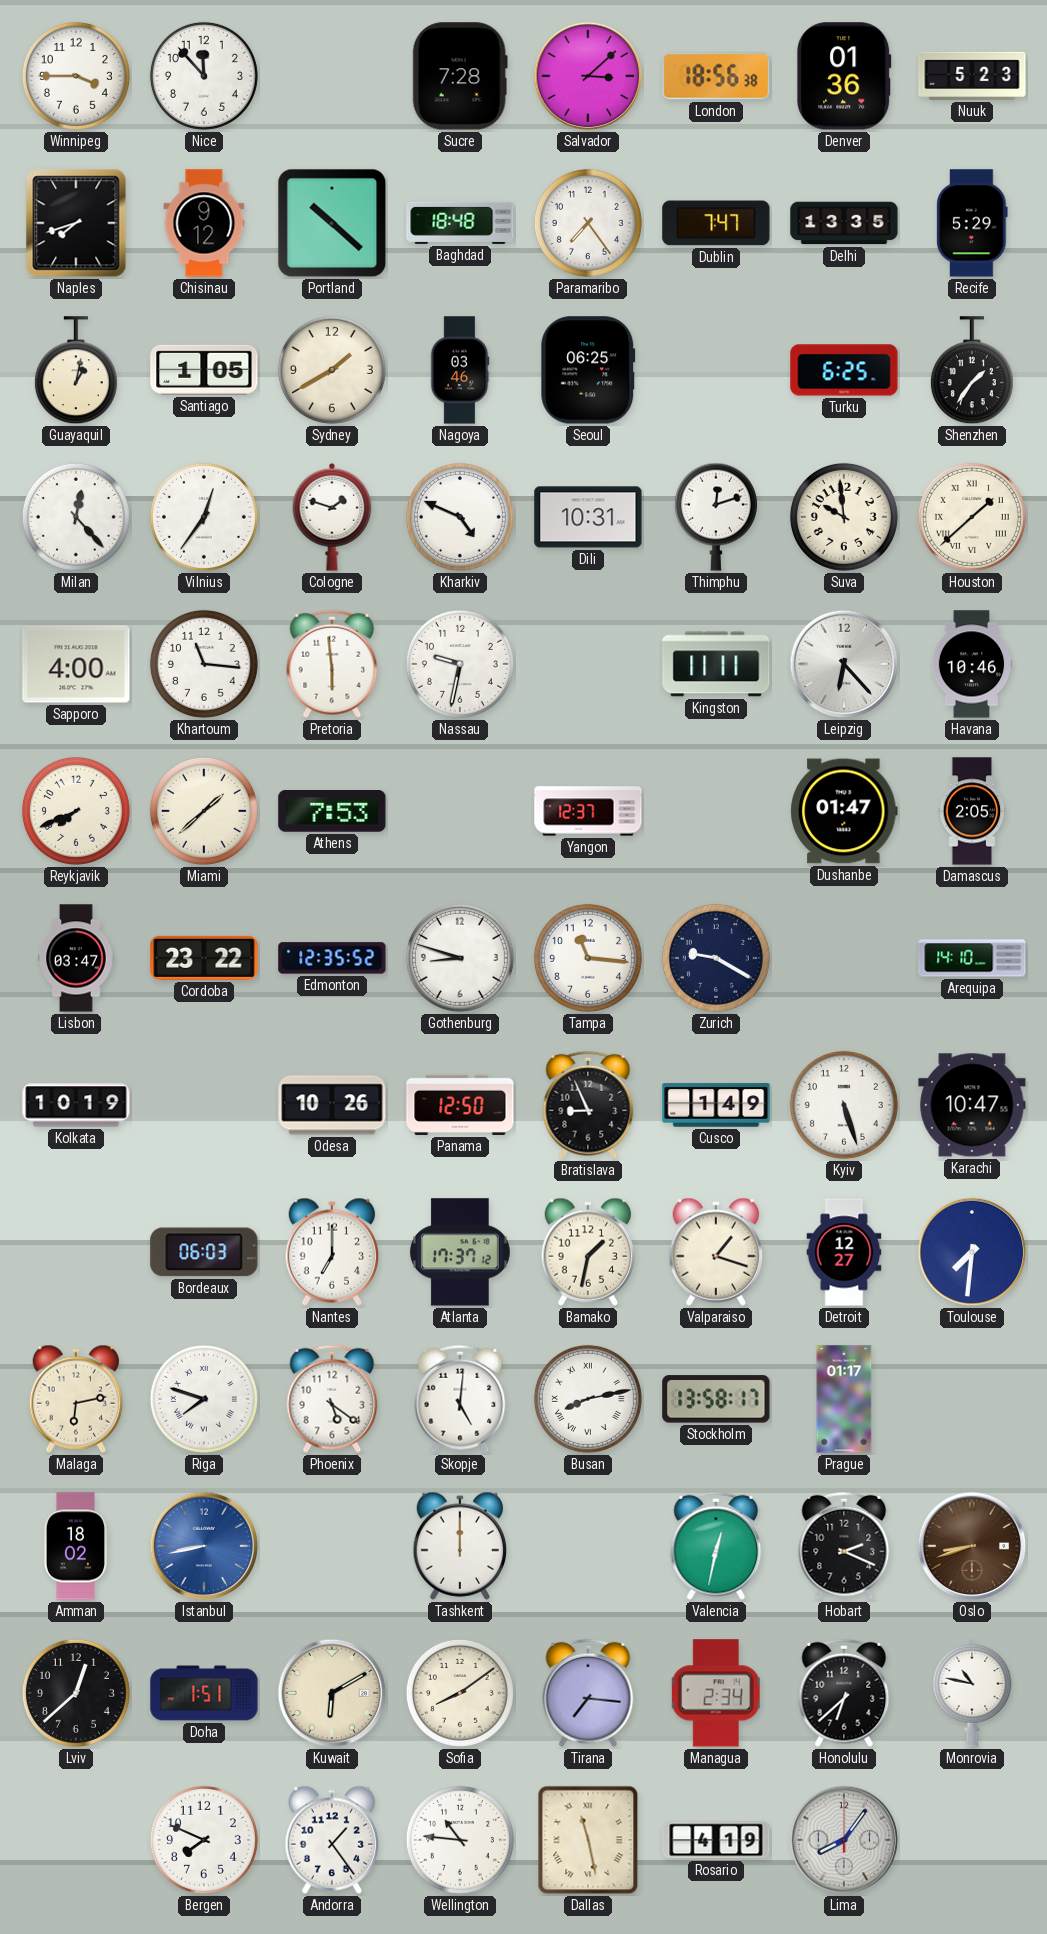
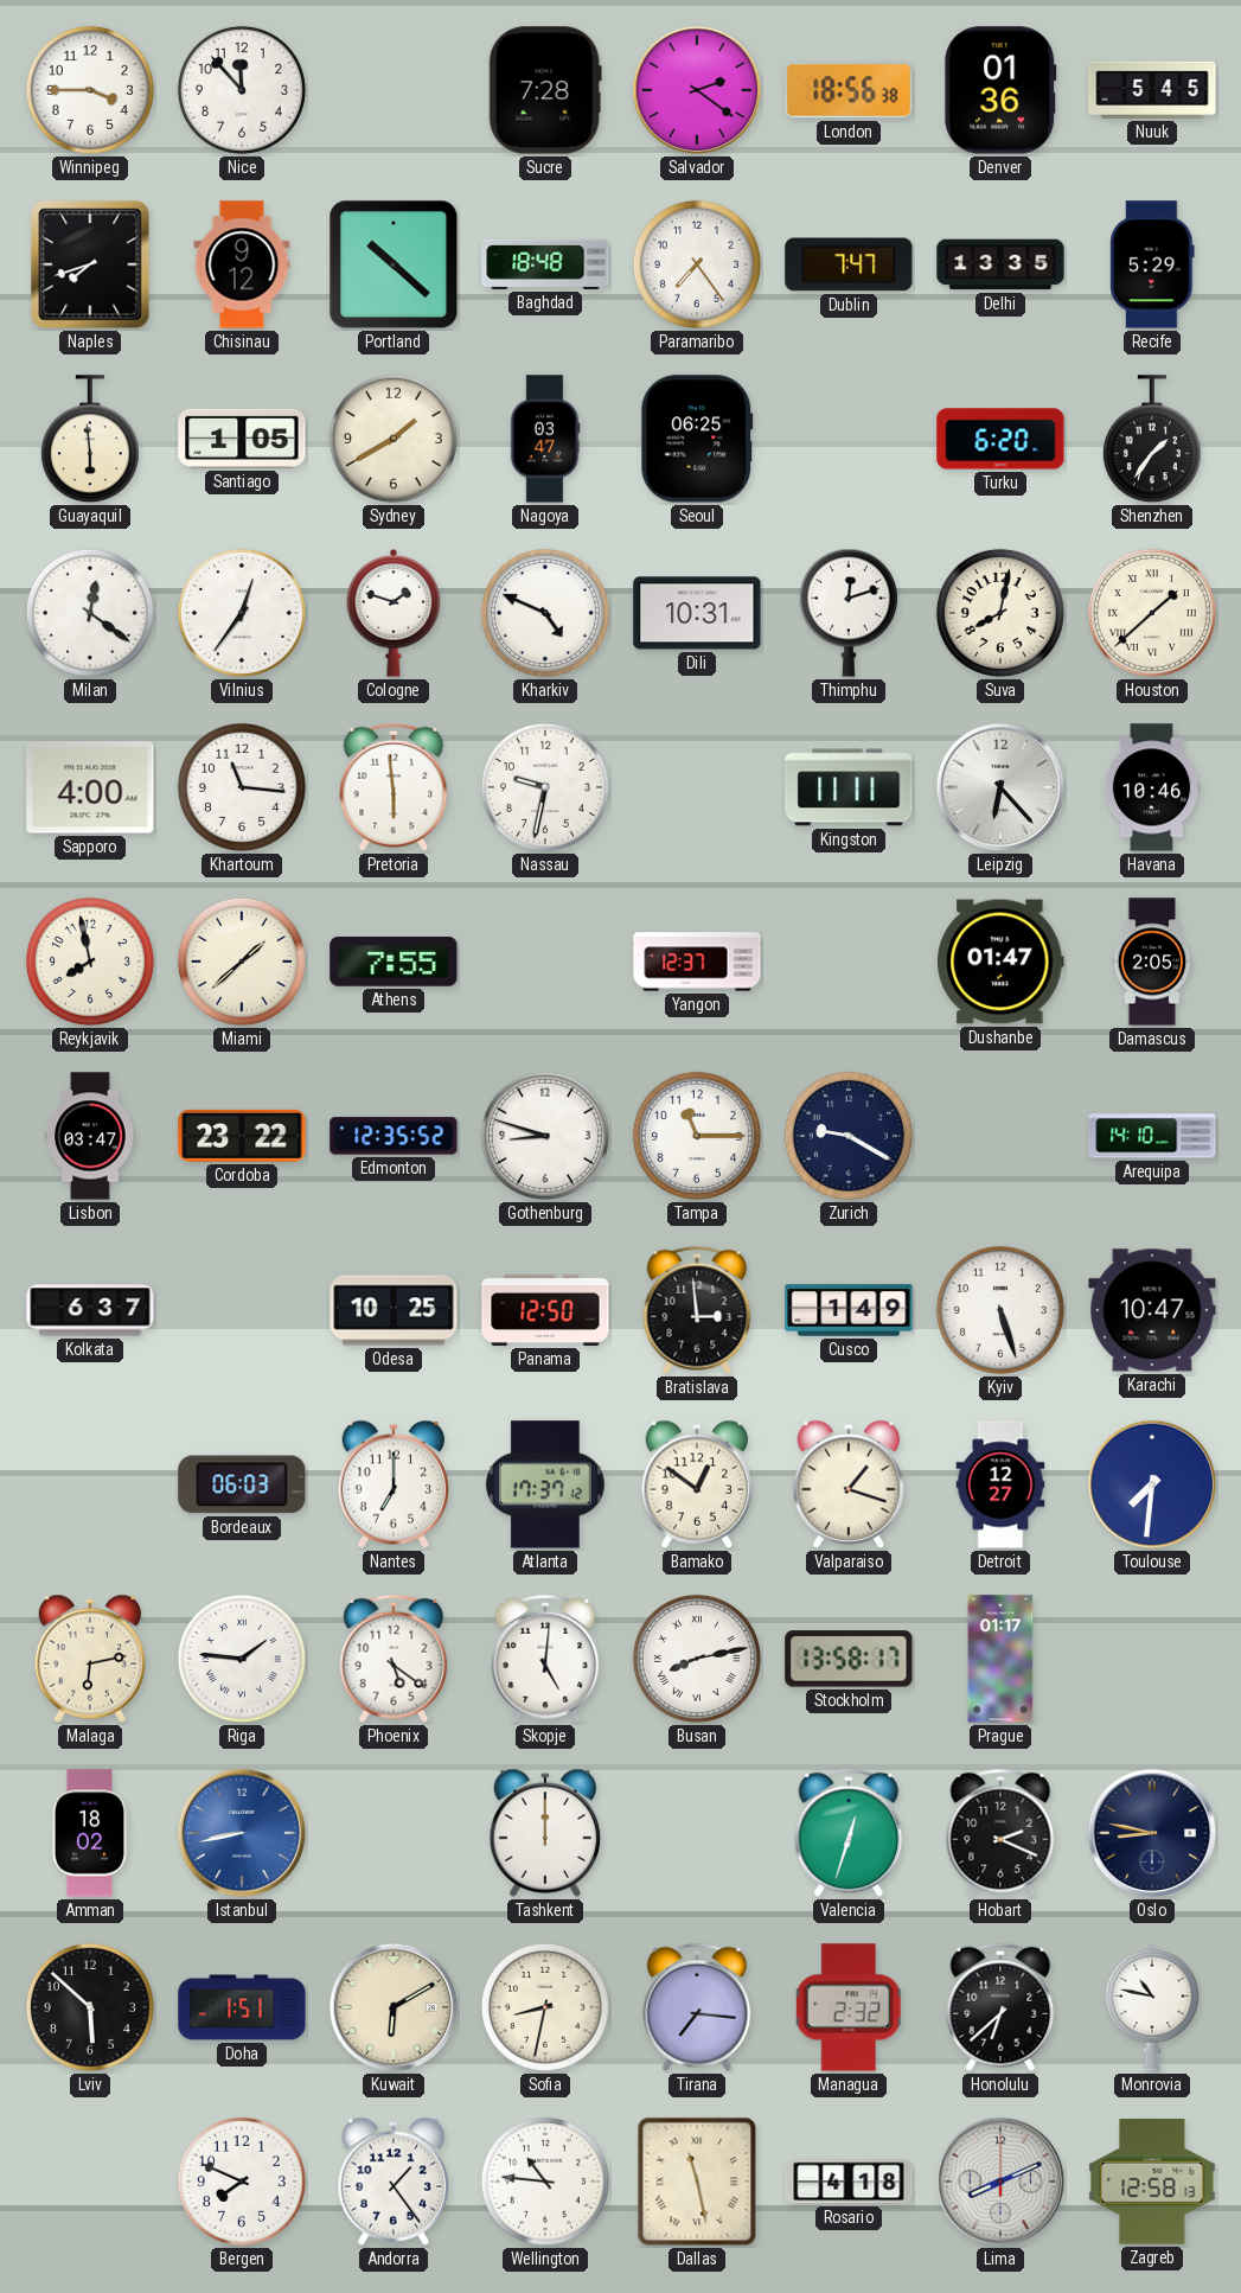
Salvador: 3:08 -> 2:21 (697, 90)
Nuuk: 5:23 -> 5:45 (1152, 90)
Guayaquil: 1:02 -> 5:59 (90, 440)
Nagoya: 03:46 -> 03:47 (545, 439)
Turku: 6:25 -> 6:20 (1000, 439)
Milan: 12:23 -> 12:21 (90, 613)
Suva: 9:59 -> 8:02 (1000, 613)
Reykjavik: 7:41 -> 7:58 (90, 962)
Athens: 7:53 -> 7:55 (394, 963)
Tampa: 11:16 -> 11:15 (697, 1136)
Kolkata: 10:19 -> 6:37 (90, 1310)
Odesa: 10:26 -> 10:25 (394, 1310)
Bratislava: 8:56 -> 2:59 (697, 1310)
Bamako: 1:32 -> 12:51 (697, 1484)
Riga: 7:48 -> 1:46 (242, 1659)
Valencia: 12:32 -> 12:33 (849, 1833)
Oslo: 8:42 -> 8:47 (1152, 1833)
Oslo dial: brown -> navy (1152, 1833)
Lviv: 12:38 -> 5:52 (90, 2007)
Sofia: 8:09 -> 8:32 (545, 2007)
Managua: 2:34 -> 2:32 (849, 2007)
Rosario: 4:19 -> 4:18 (849, 2182)
Lima: 8:06 -> 8:11 (1000, 2182)
Zagreb: none -> 12:58 (1152, 2182)
